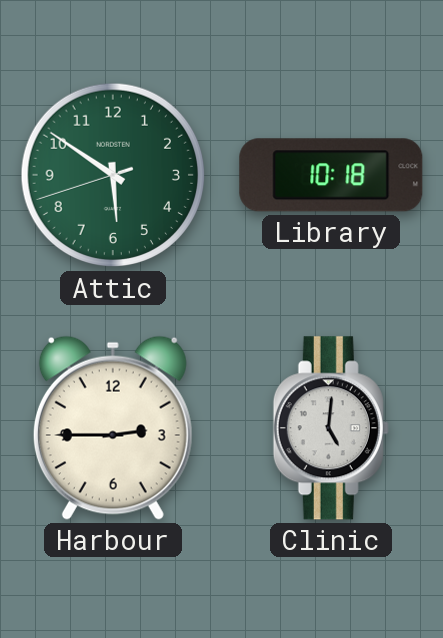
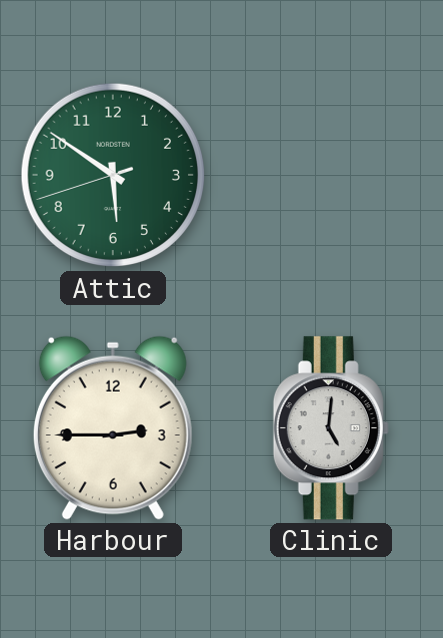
Library: 10:18 -> none (331, 175)
